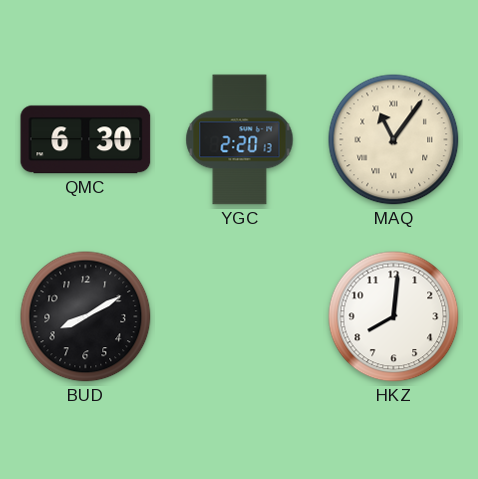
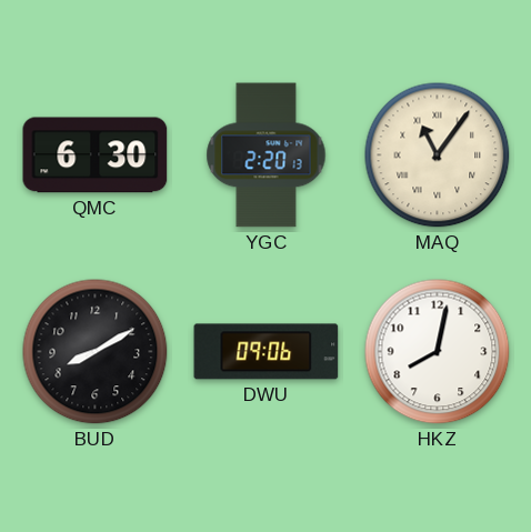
DWU: none -> 09:06 (267, 352)
HKZ: 8:01 -> 8:02 (438, 352)
